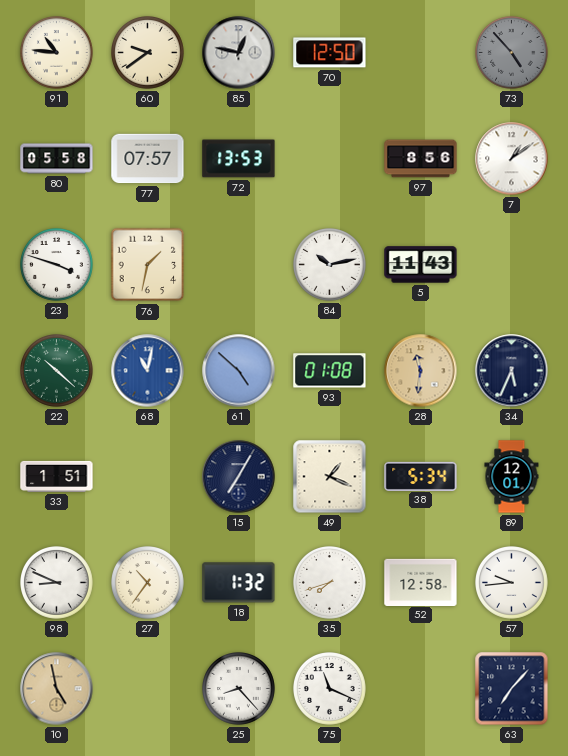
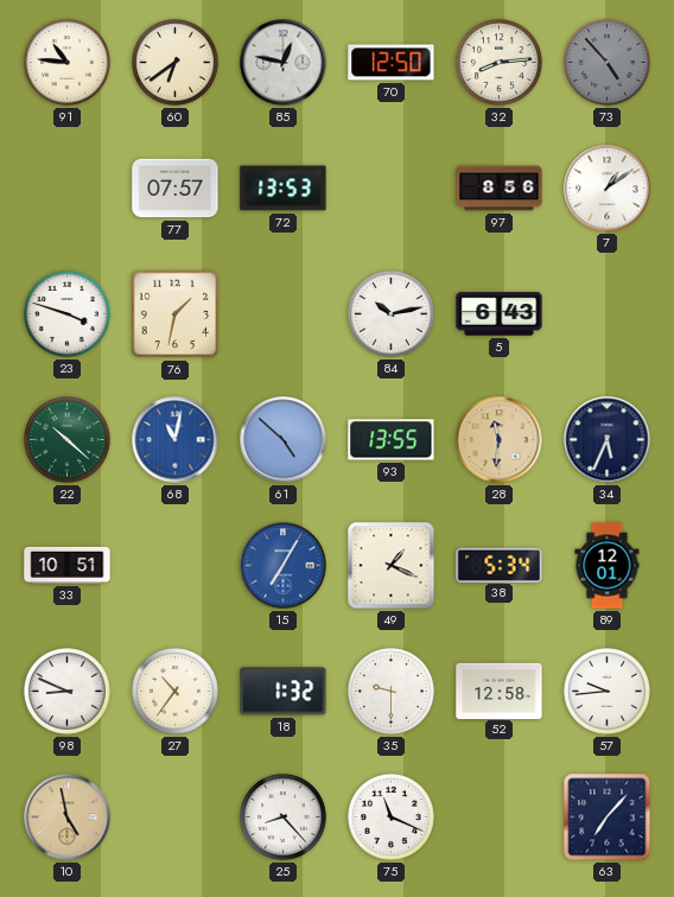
60: 9:39 -> 6:39 (176, 63)
32: none -> 8:14 (500, 63)
80: 05:58 -> none (57, 159)
5: 11:43 -> 6:43 (500, 314)
93: 01:08 -> 13:55 (392, 440)
33: 1:51 -> 10:51 (68, 565)
15 dial: navy -> blue (284, 566)
35: 7:42 -> 9:30 (392, 692)
